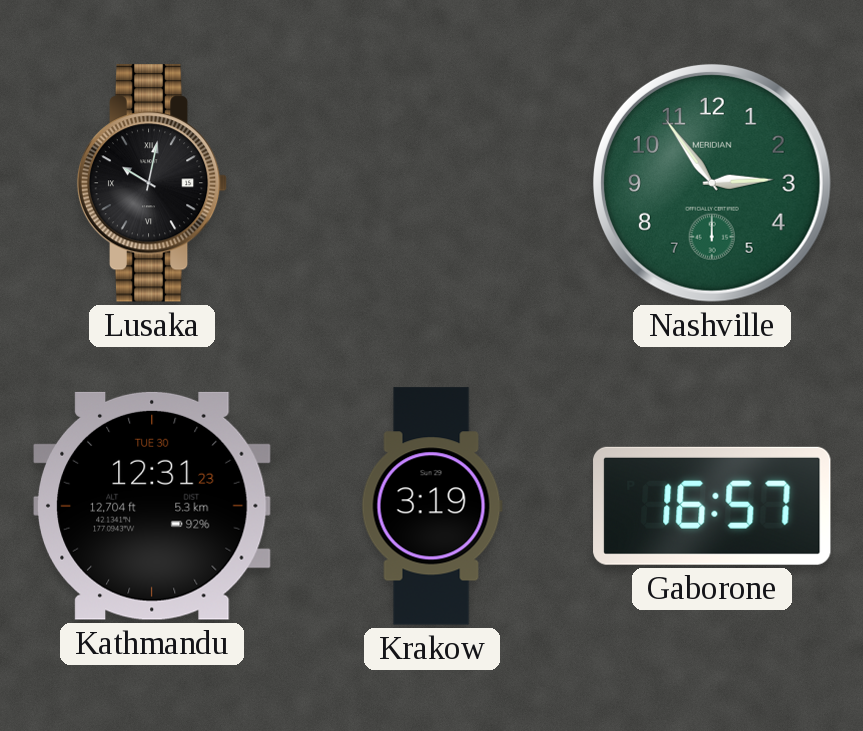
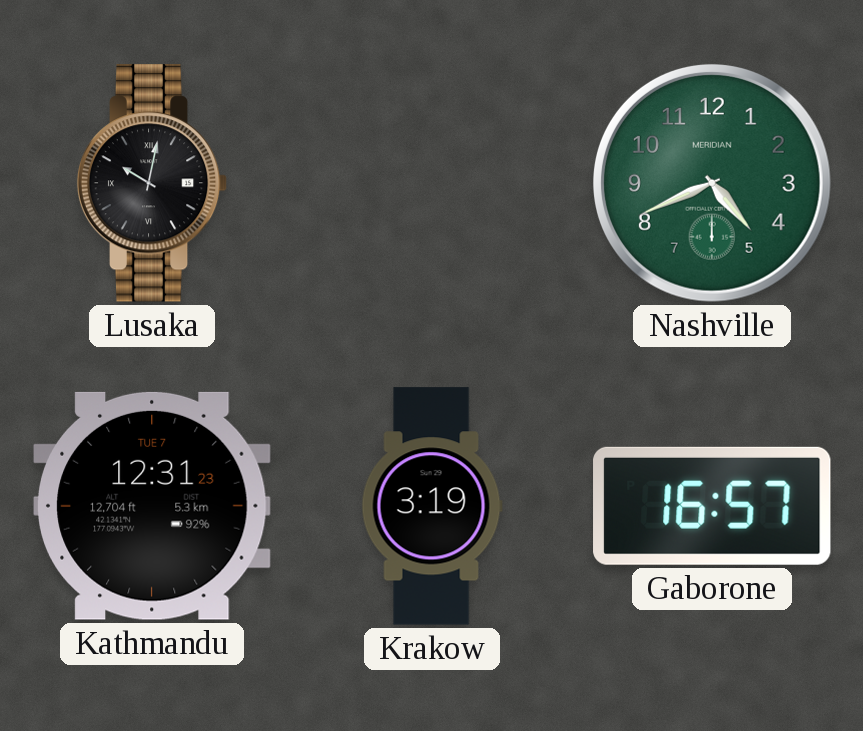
Nashville: 2:54 -> 4:41 (712, 183)
Kathmandu date: TUE 30 -> TUE 7 (152, 506)
